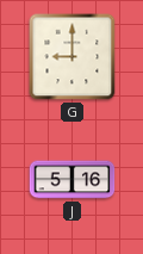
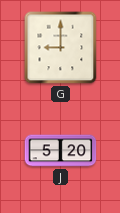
J: 5:16 -> 5:20 (61, 151)
